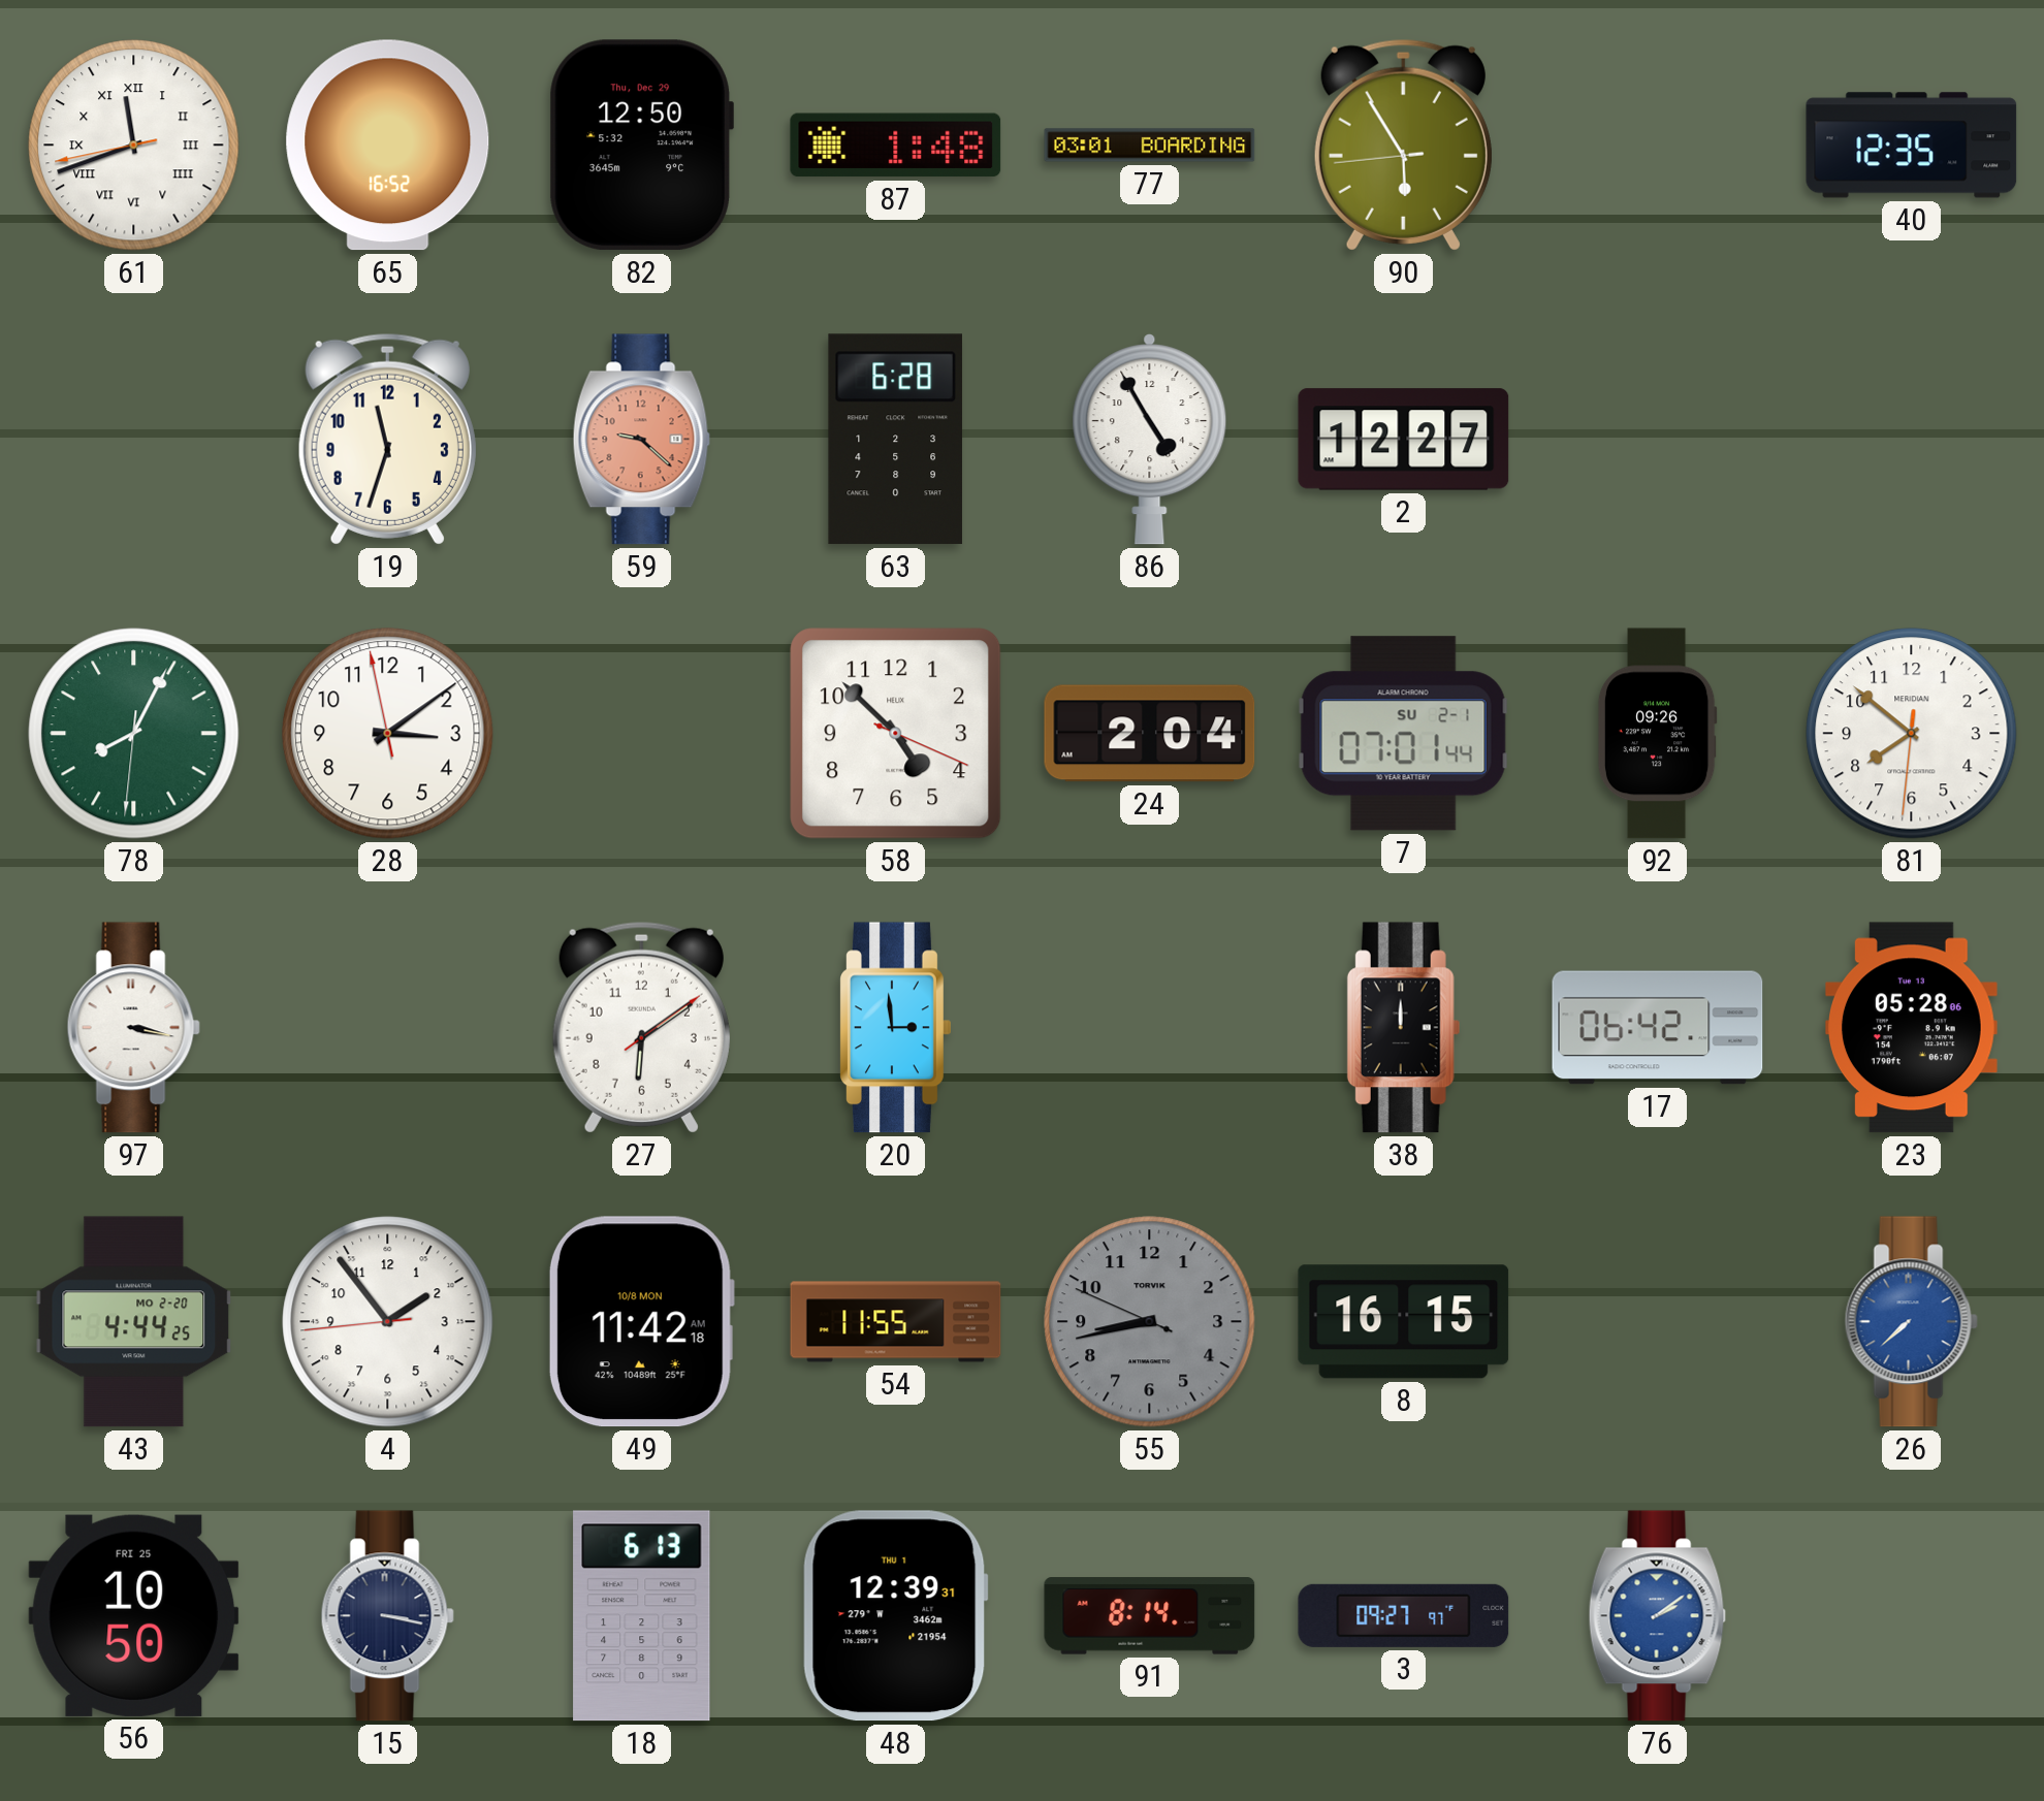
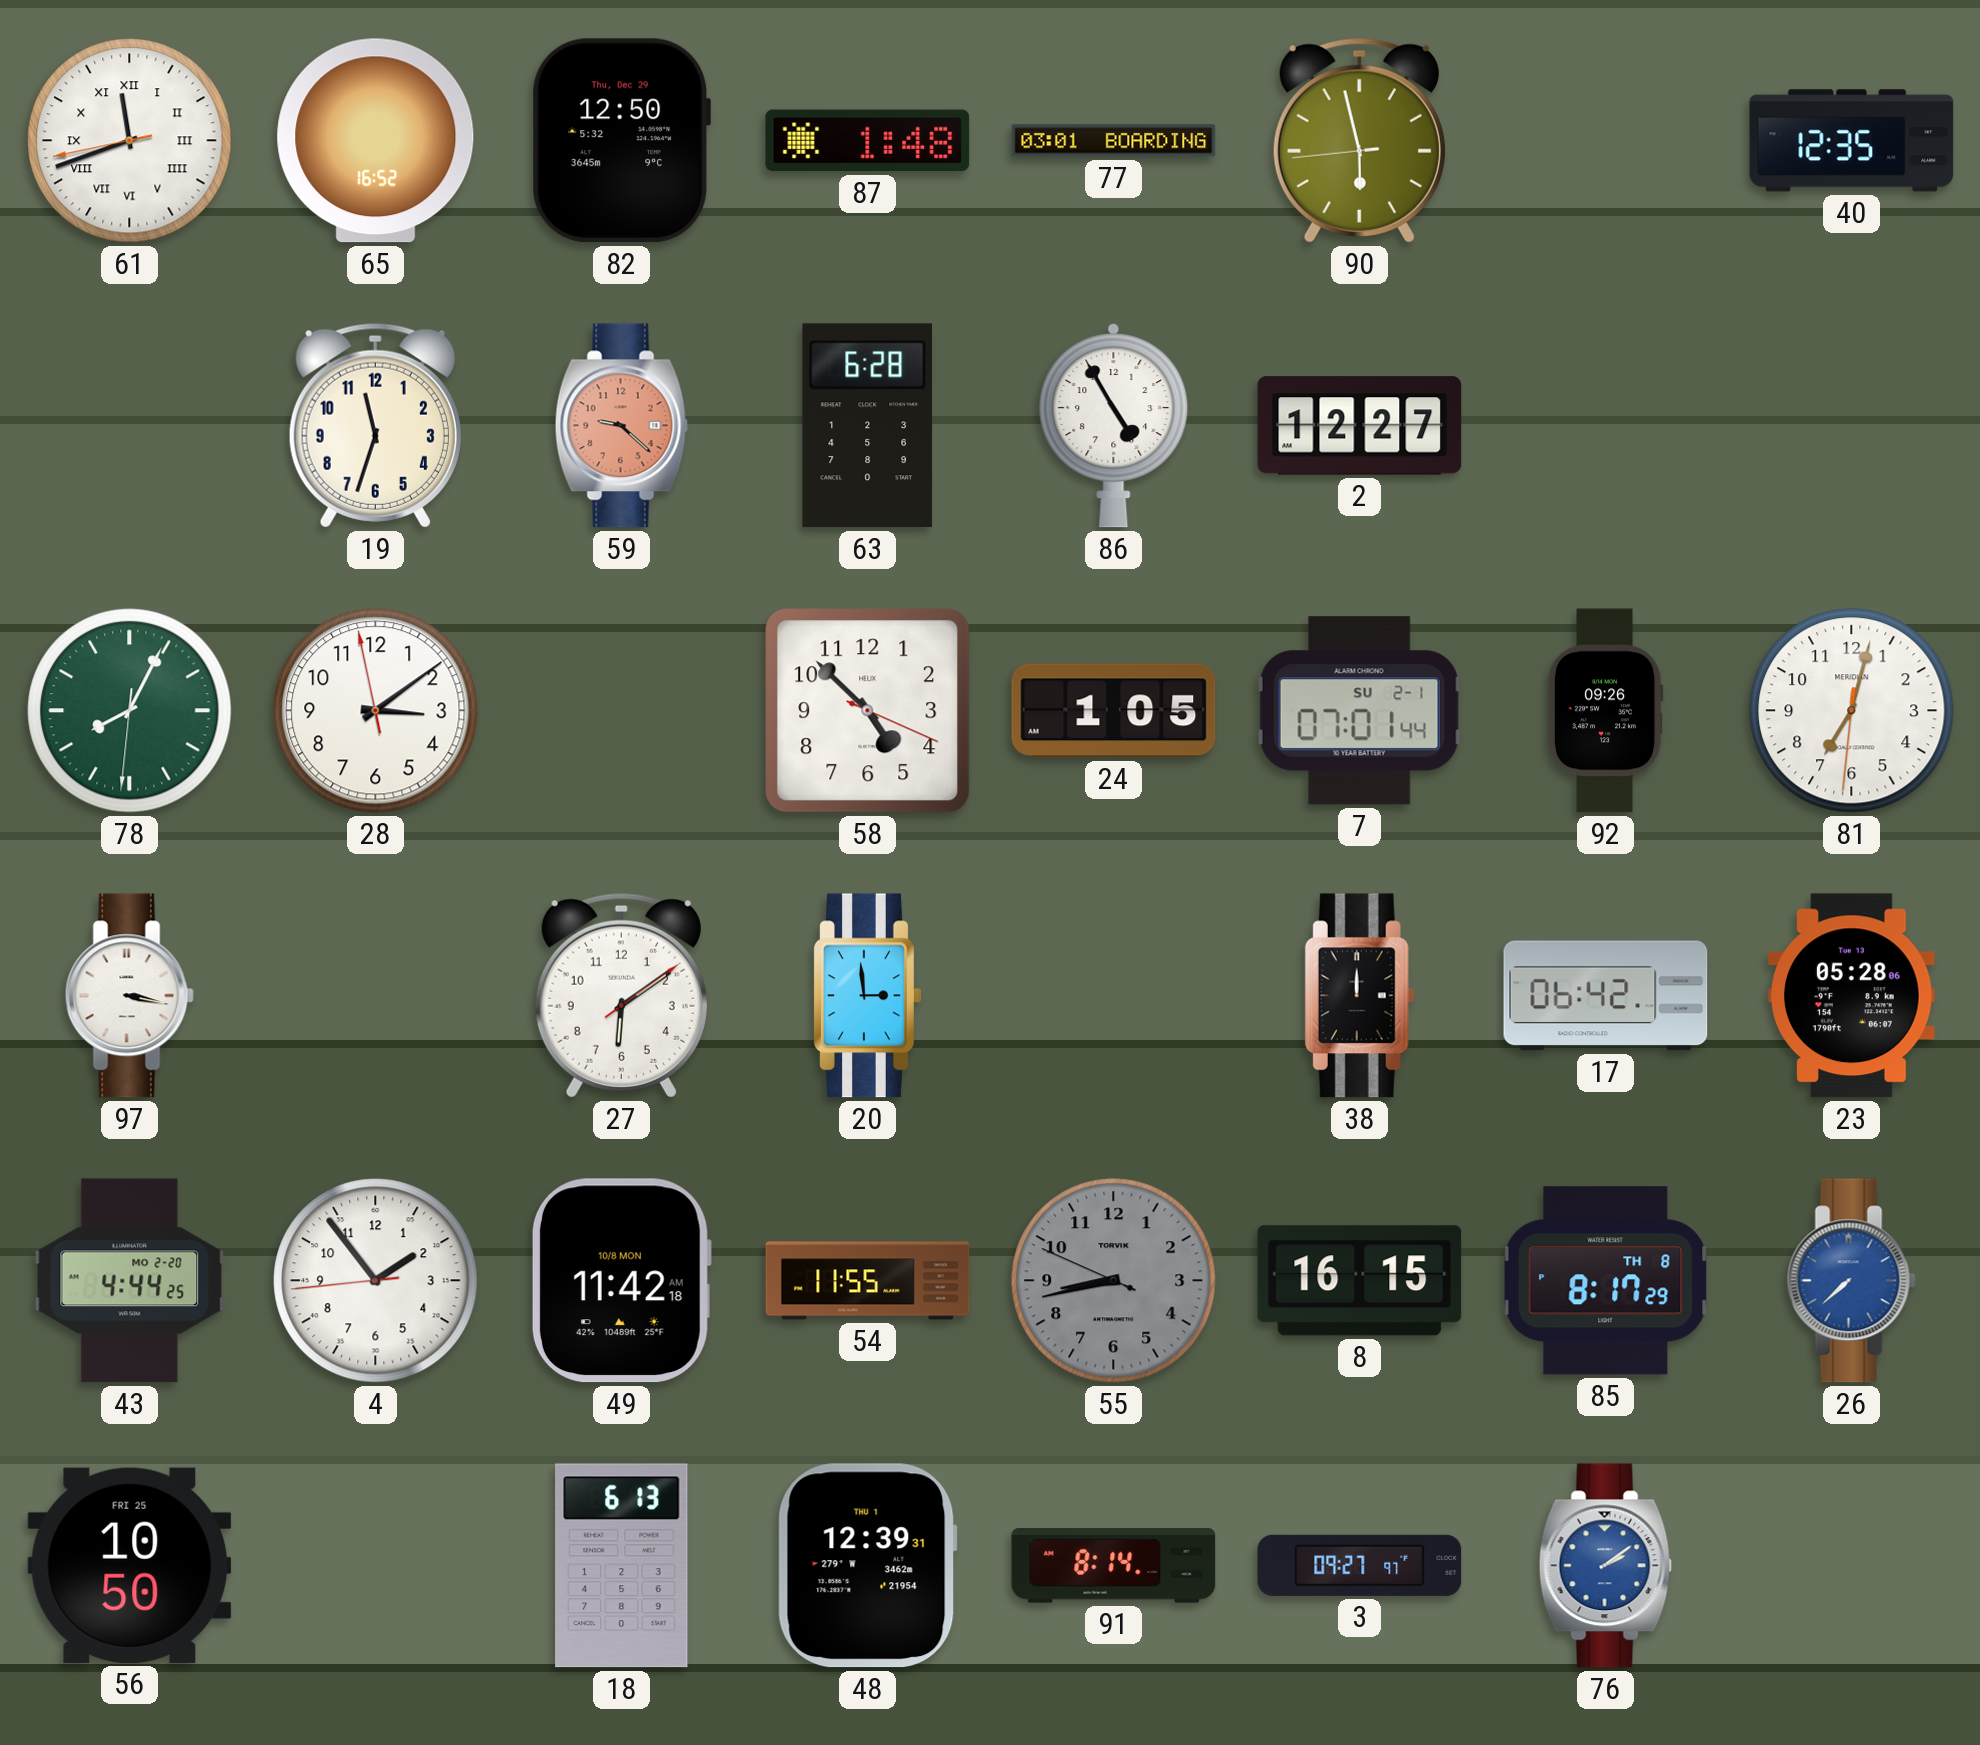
90: 5:54 -> 5:57 (1359, 140)
24: 2:04 -> 1:05 (1114, 711)
81: 7:51 -> 7:02 (1852, 711)
85: none -> 8:17 (1606, 1281)
15: 3:17 -> none (387, 1616)
